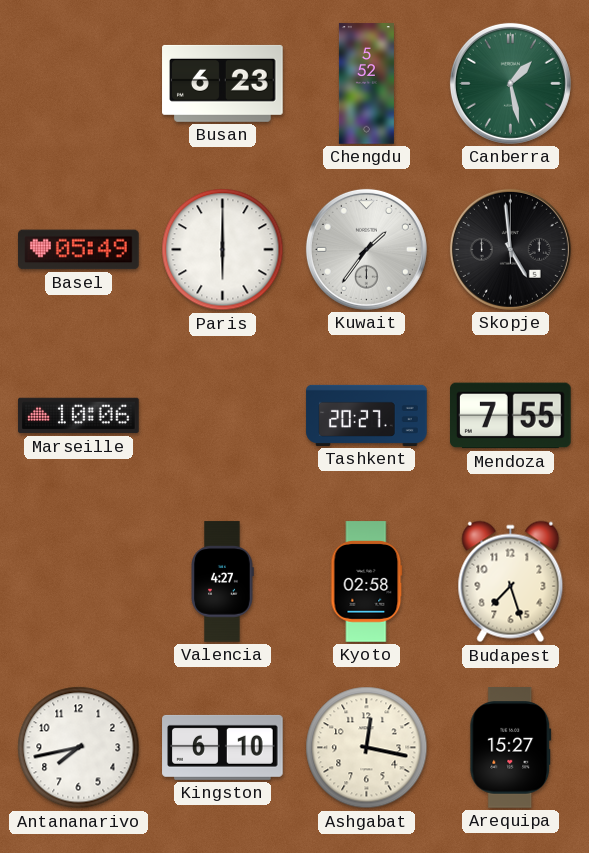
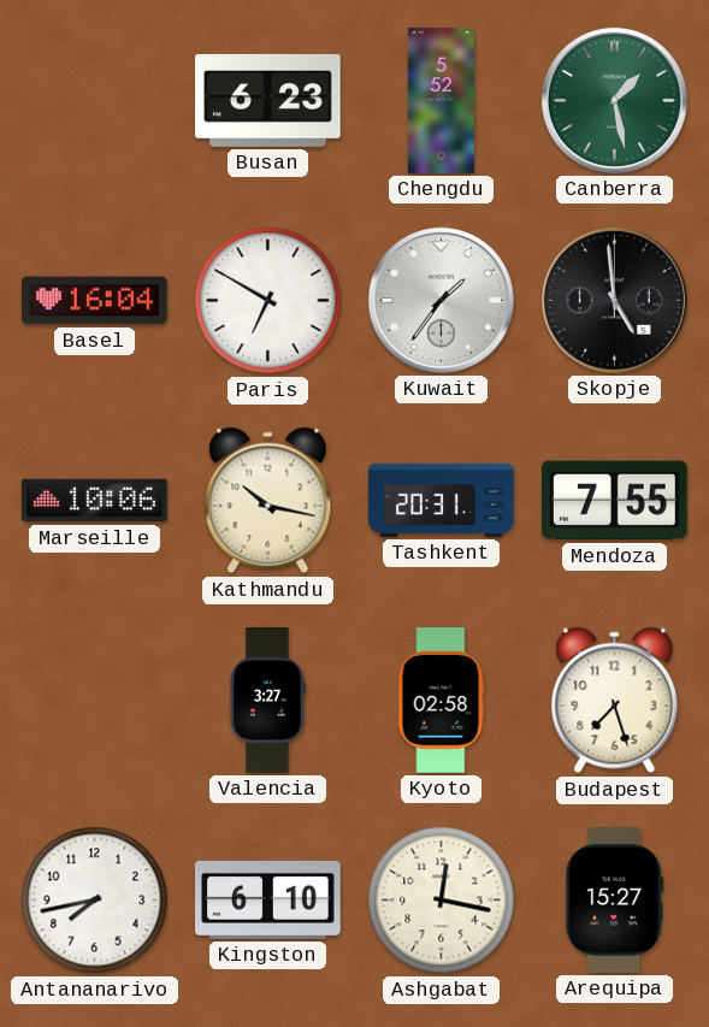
Basel: 05:49 -> 16:04 (95, 301)
Paris: 6:00 -> 6:50 (268, 301)
Kathmandu: none -> 10:17 (268, 501)
Tashkent: 20:27 -> 20:31 (442, 500)
Valencia: 4:27 -> 3:27 (267, 701)
